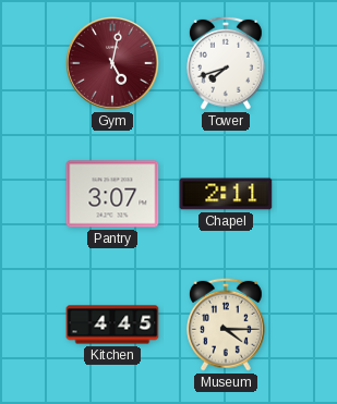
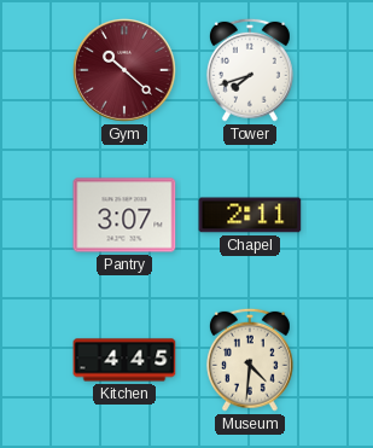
Gym: 5:02 -> 10:22 (126, 71)
Museum: 4:15 -> 4:31 (250, 360)
